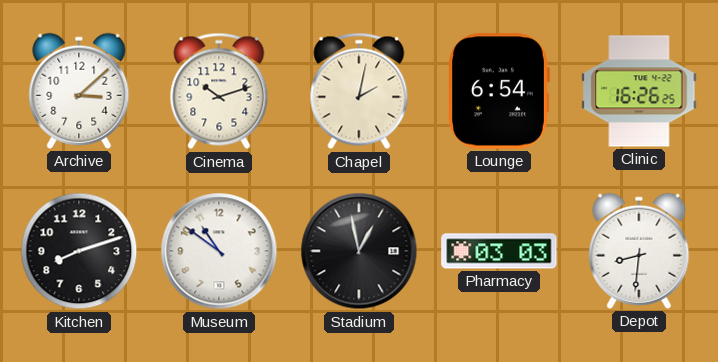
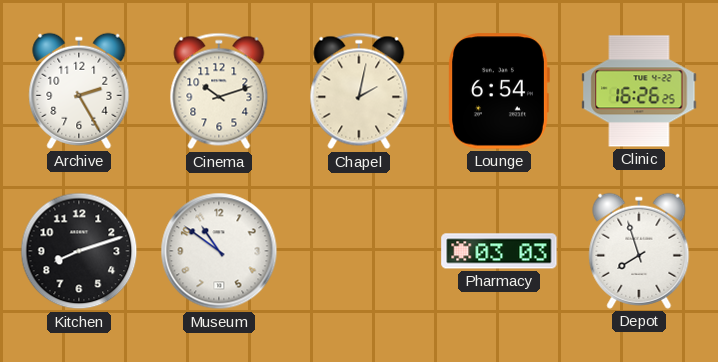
Archive: 3:08 -> 2:25 (79, 91)
Stadium: 12:58 -> none (359, 251)
Depot: 8:31 -> 7:57 (639, 251)
